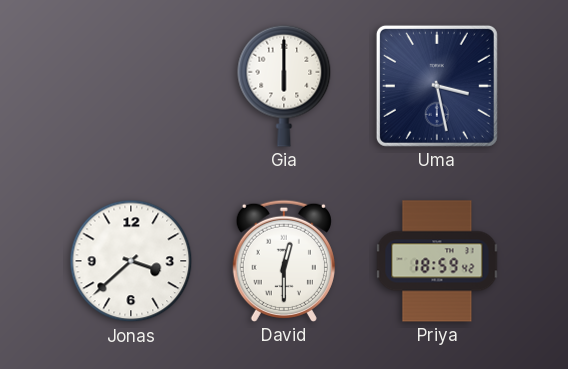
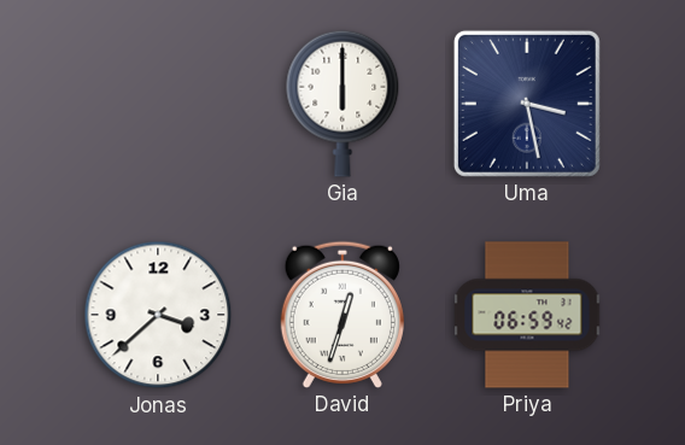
David: 12:30 -> 12:33 (342, 315)
Priya: 18:59 -> 06:59 (527, 315)
